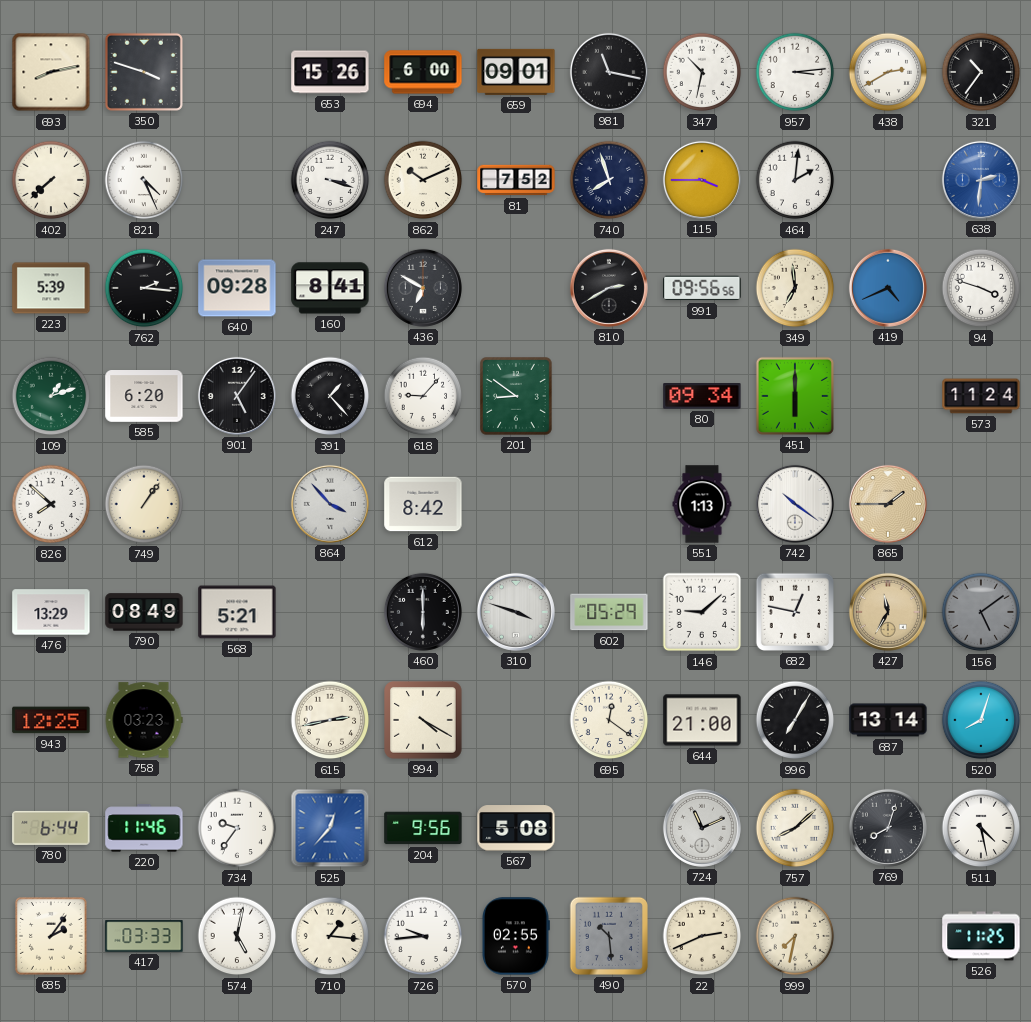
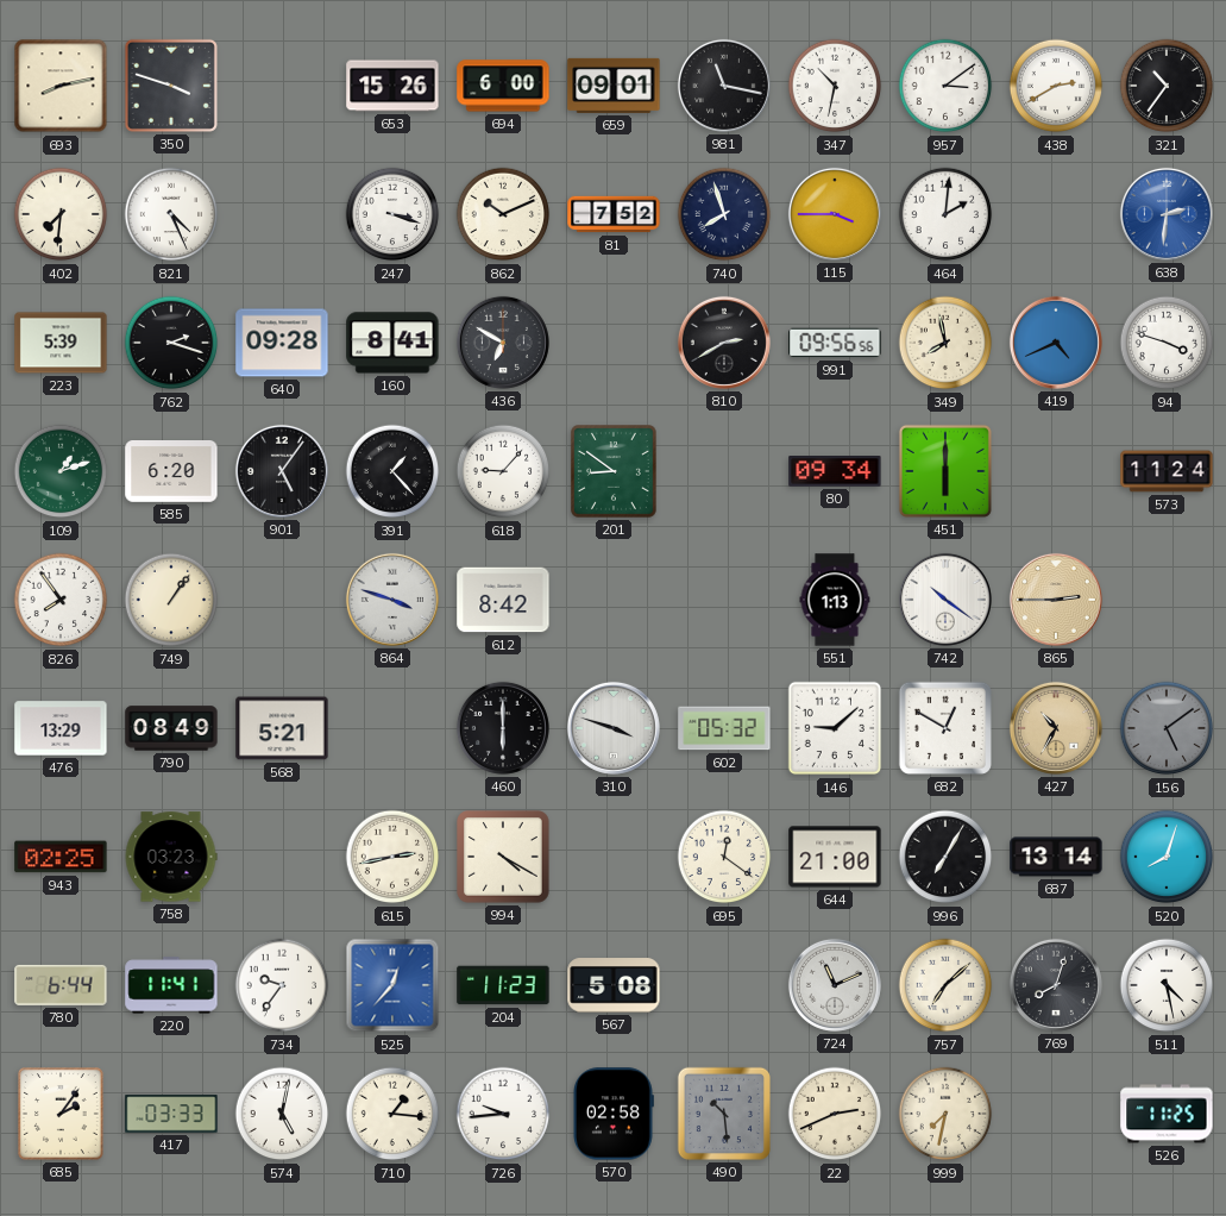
957: 3:14 -> 3:09 (945, 86)
402: 7:38 -> 7:31 (61, 214)
762: 2:16 -> 2:18 (171, 343)
349: 6:59 -> 7:58 (945, 343)
826: 7:52 -> 7:54 (61, 600)
864: 3:53 -> 3:48 (392, 600)
865: 1:45 -> 2:45 (1056, 600)
602: 05:29 -> 05:32 (724, 728)
682: 12:47 -> 12:50 (945, 728)
427: 11:35 -> 10:35 (1056, 728)
943: 12:25 -> 02:25 (61, 857)
220: 11:46 -> 11:41 (171, 985)
204: 9:56 -> 11:23 (503, 985)
757: 8:08 -> 7:08 (945, 985)
570: 02:55 -> 02:58 (612, 1114)
